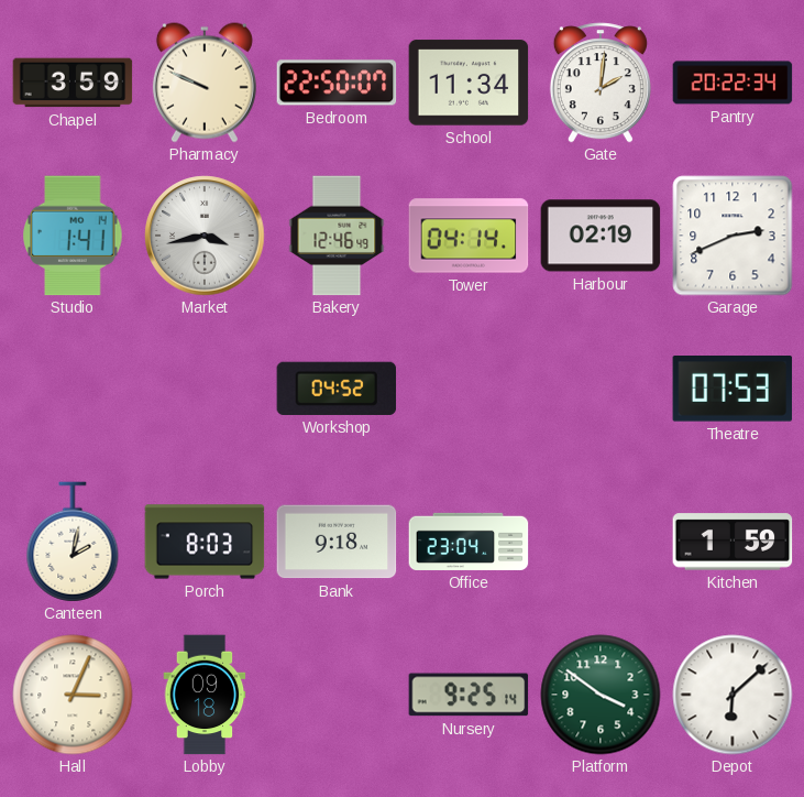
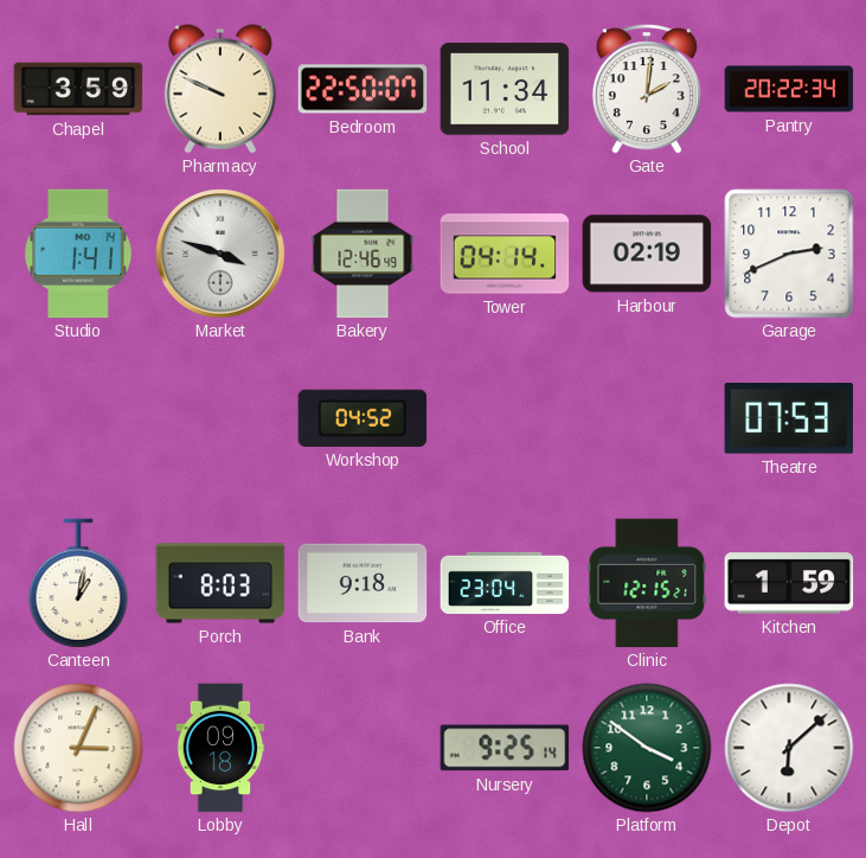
Market: 3:43 -> 3:48 (220, 254)
Canteen: 2:02 -> 1:02 (78, 583)
Clinic: none -> 12:15 (647, 583)
